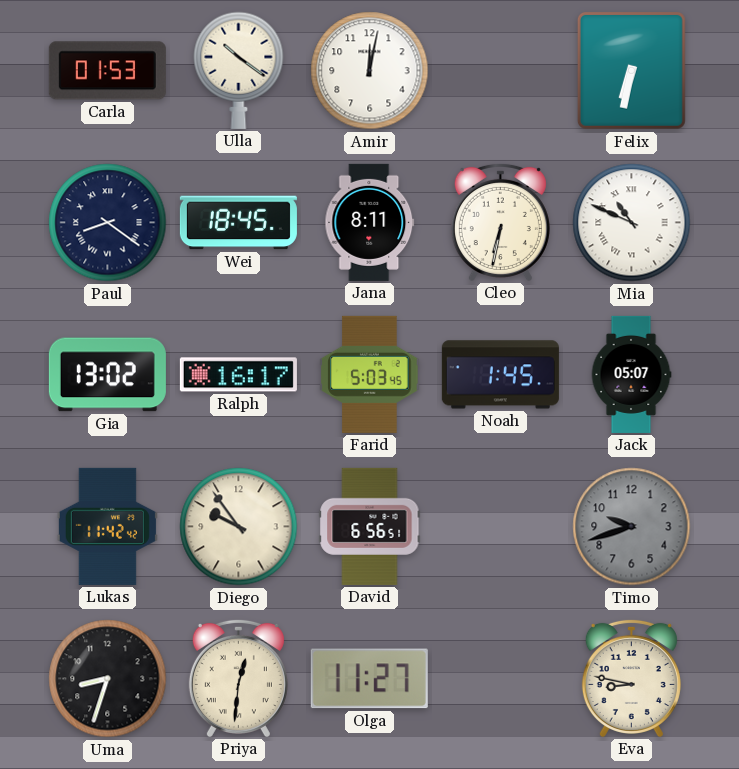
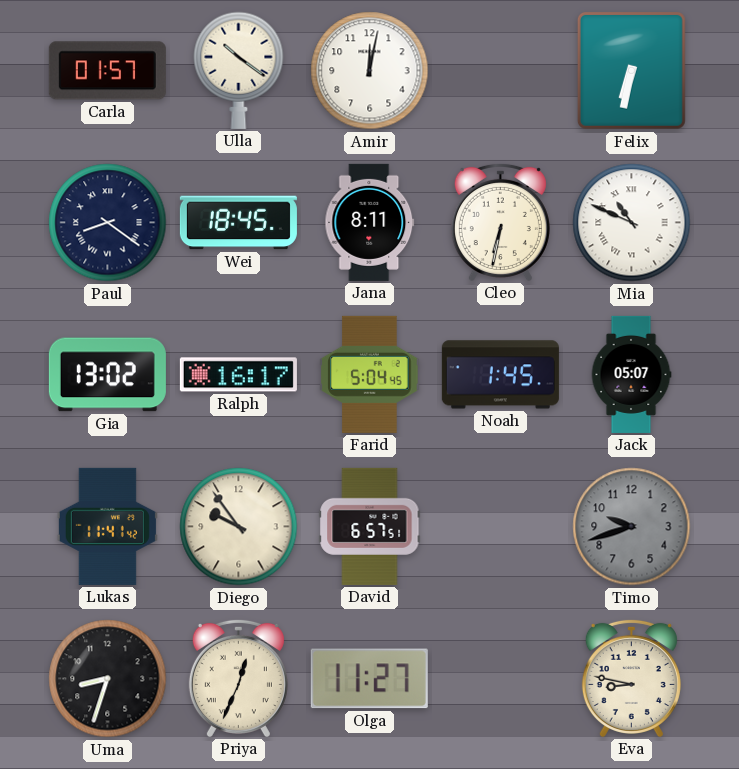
Carla: 01:53 -> 01:57 (107, 71)
Farid: 5:03 -> 5:04 (370, 374)
Lukas: 11:42 -> 11:41 (107, 526)
David: 6:56 -> 6:57 (370, 526)
Priya: 12:31 -> 12:34 (238, 678)
